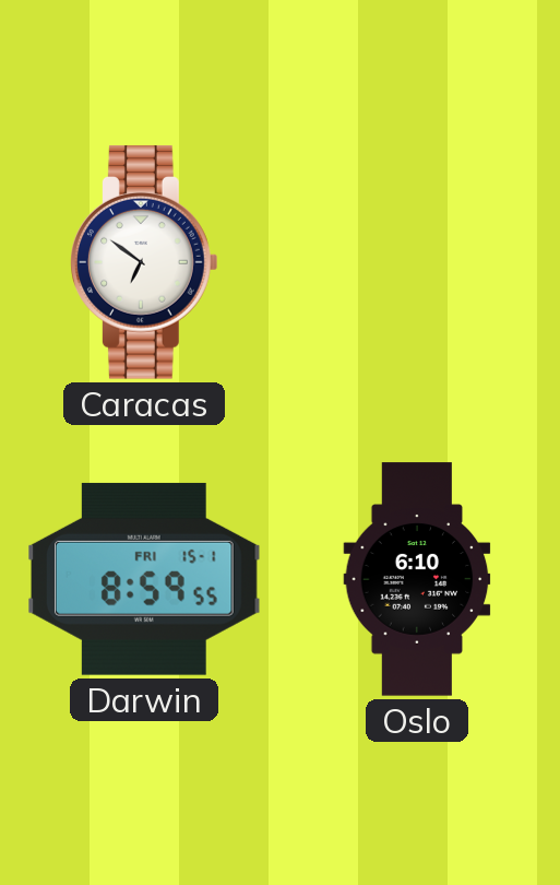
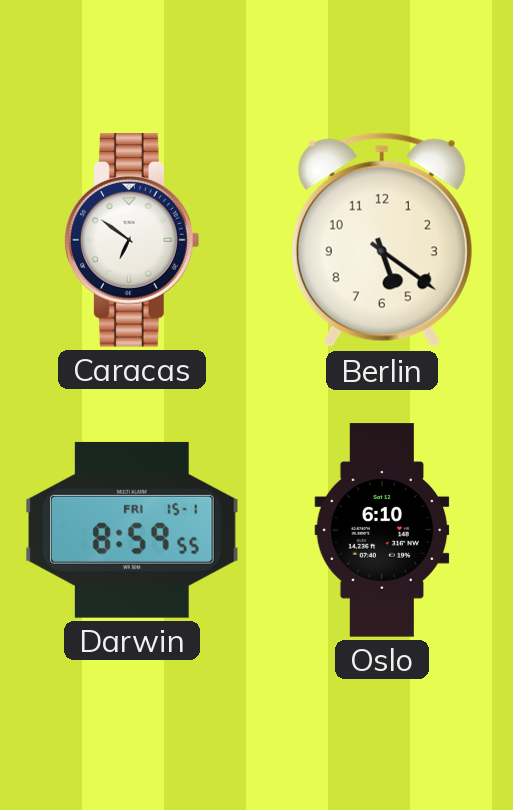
Berlin: none -> 5:21 (382, 240)
